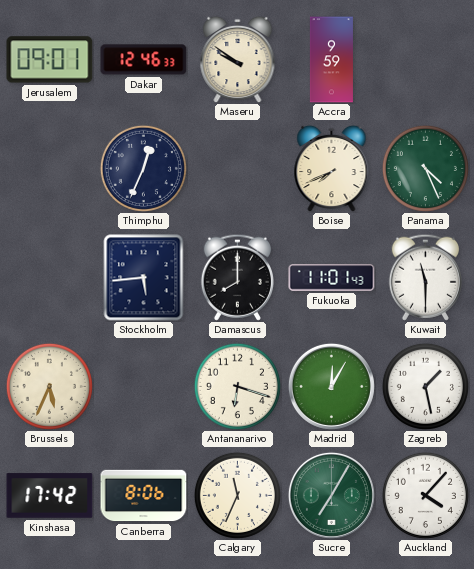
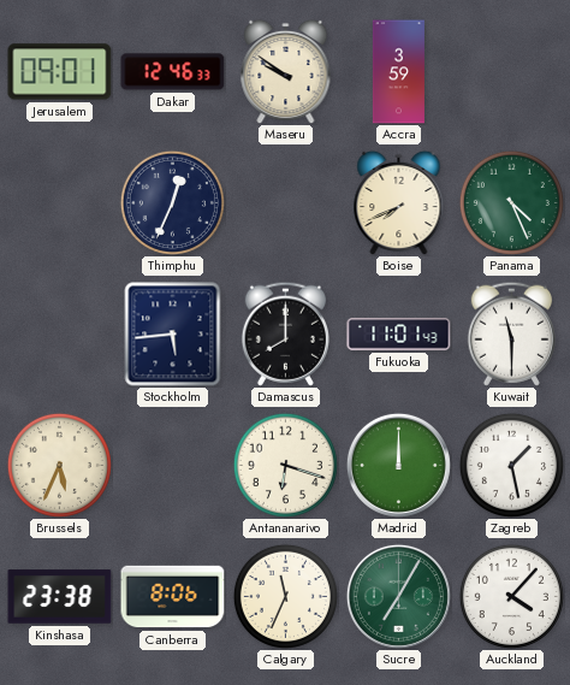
Accra: 9:59 -> 3:59 (398, 72)
Madrid: 12:05 -> 12:00 (398, 465)
Kinshasa: 17:42 -> 23:38 (60, 597)
